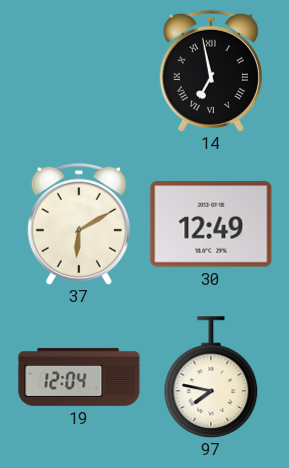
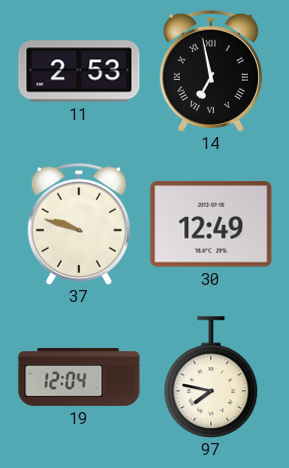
11: none -> 2:53 (79, 71)
37: 6:10 -> 9:48 (79, 224)
